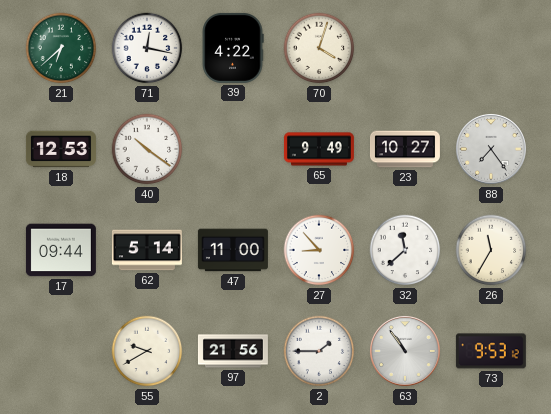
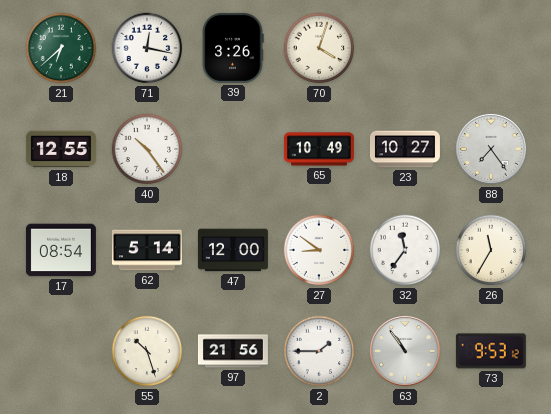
39: 4:22 -> 3:26 (233, 48)
18: 12:53 -> 12:55 (61, 149)
40: 10:21 -> 10:24 (147, 149)
65: 9:49 -> 10:49 (319, 149)
17: 09:44 -> 08:54 (61, 250)
47: 11:00 -> 12:00 (233, 250)
27: 8:53 -> 8:51 (319, 250)
32: 11:38 -> 11:36 (405, 250)
55: 9:40 -> 10:27 (147, 351)
